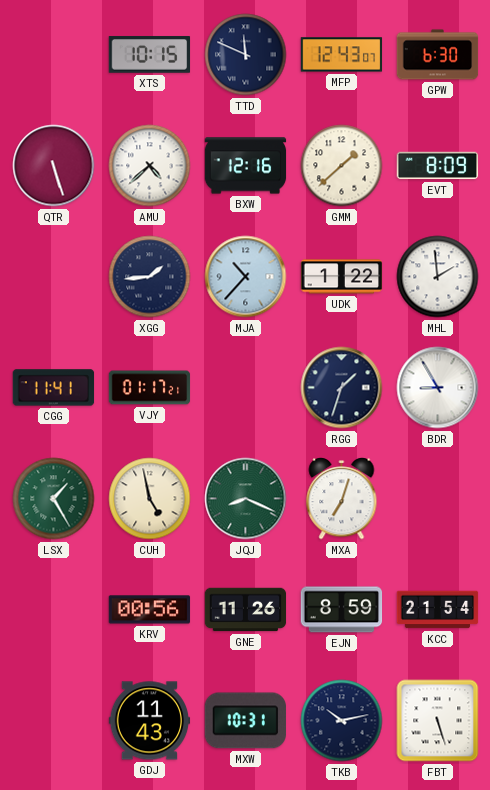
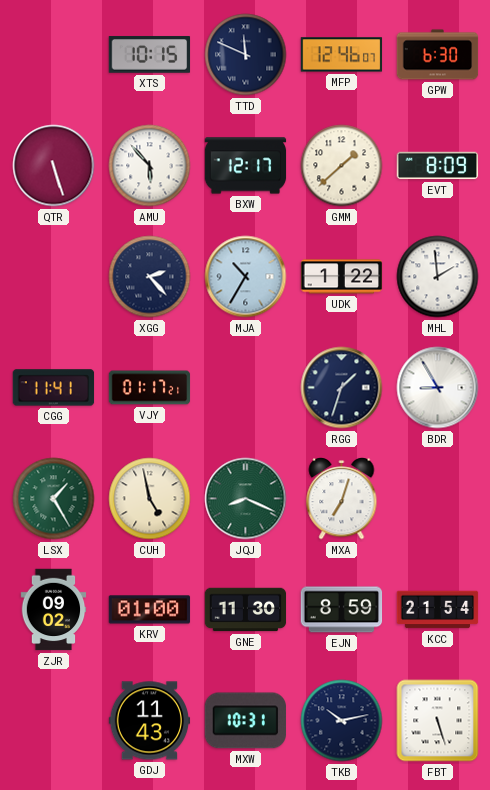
MFP: 12:43 -> 12:46 (342, 55)
AMU: 4:38 -> 5:53 (150, 166)
BXW: 12:16 -> 12:17 (246, 166)
XGG: 1:44 -> 2:23 (150, 277)
MJA: 10:37 -> 10:35 (246, 277)
ZJR: none -> 09:02 (54, 610)
KRV: 00:56 -> 01:00 (150, 610)
GNE: 11:26 -> 11:30 (246, 610)
